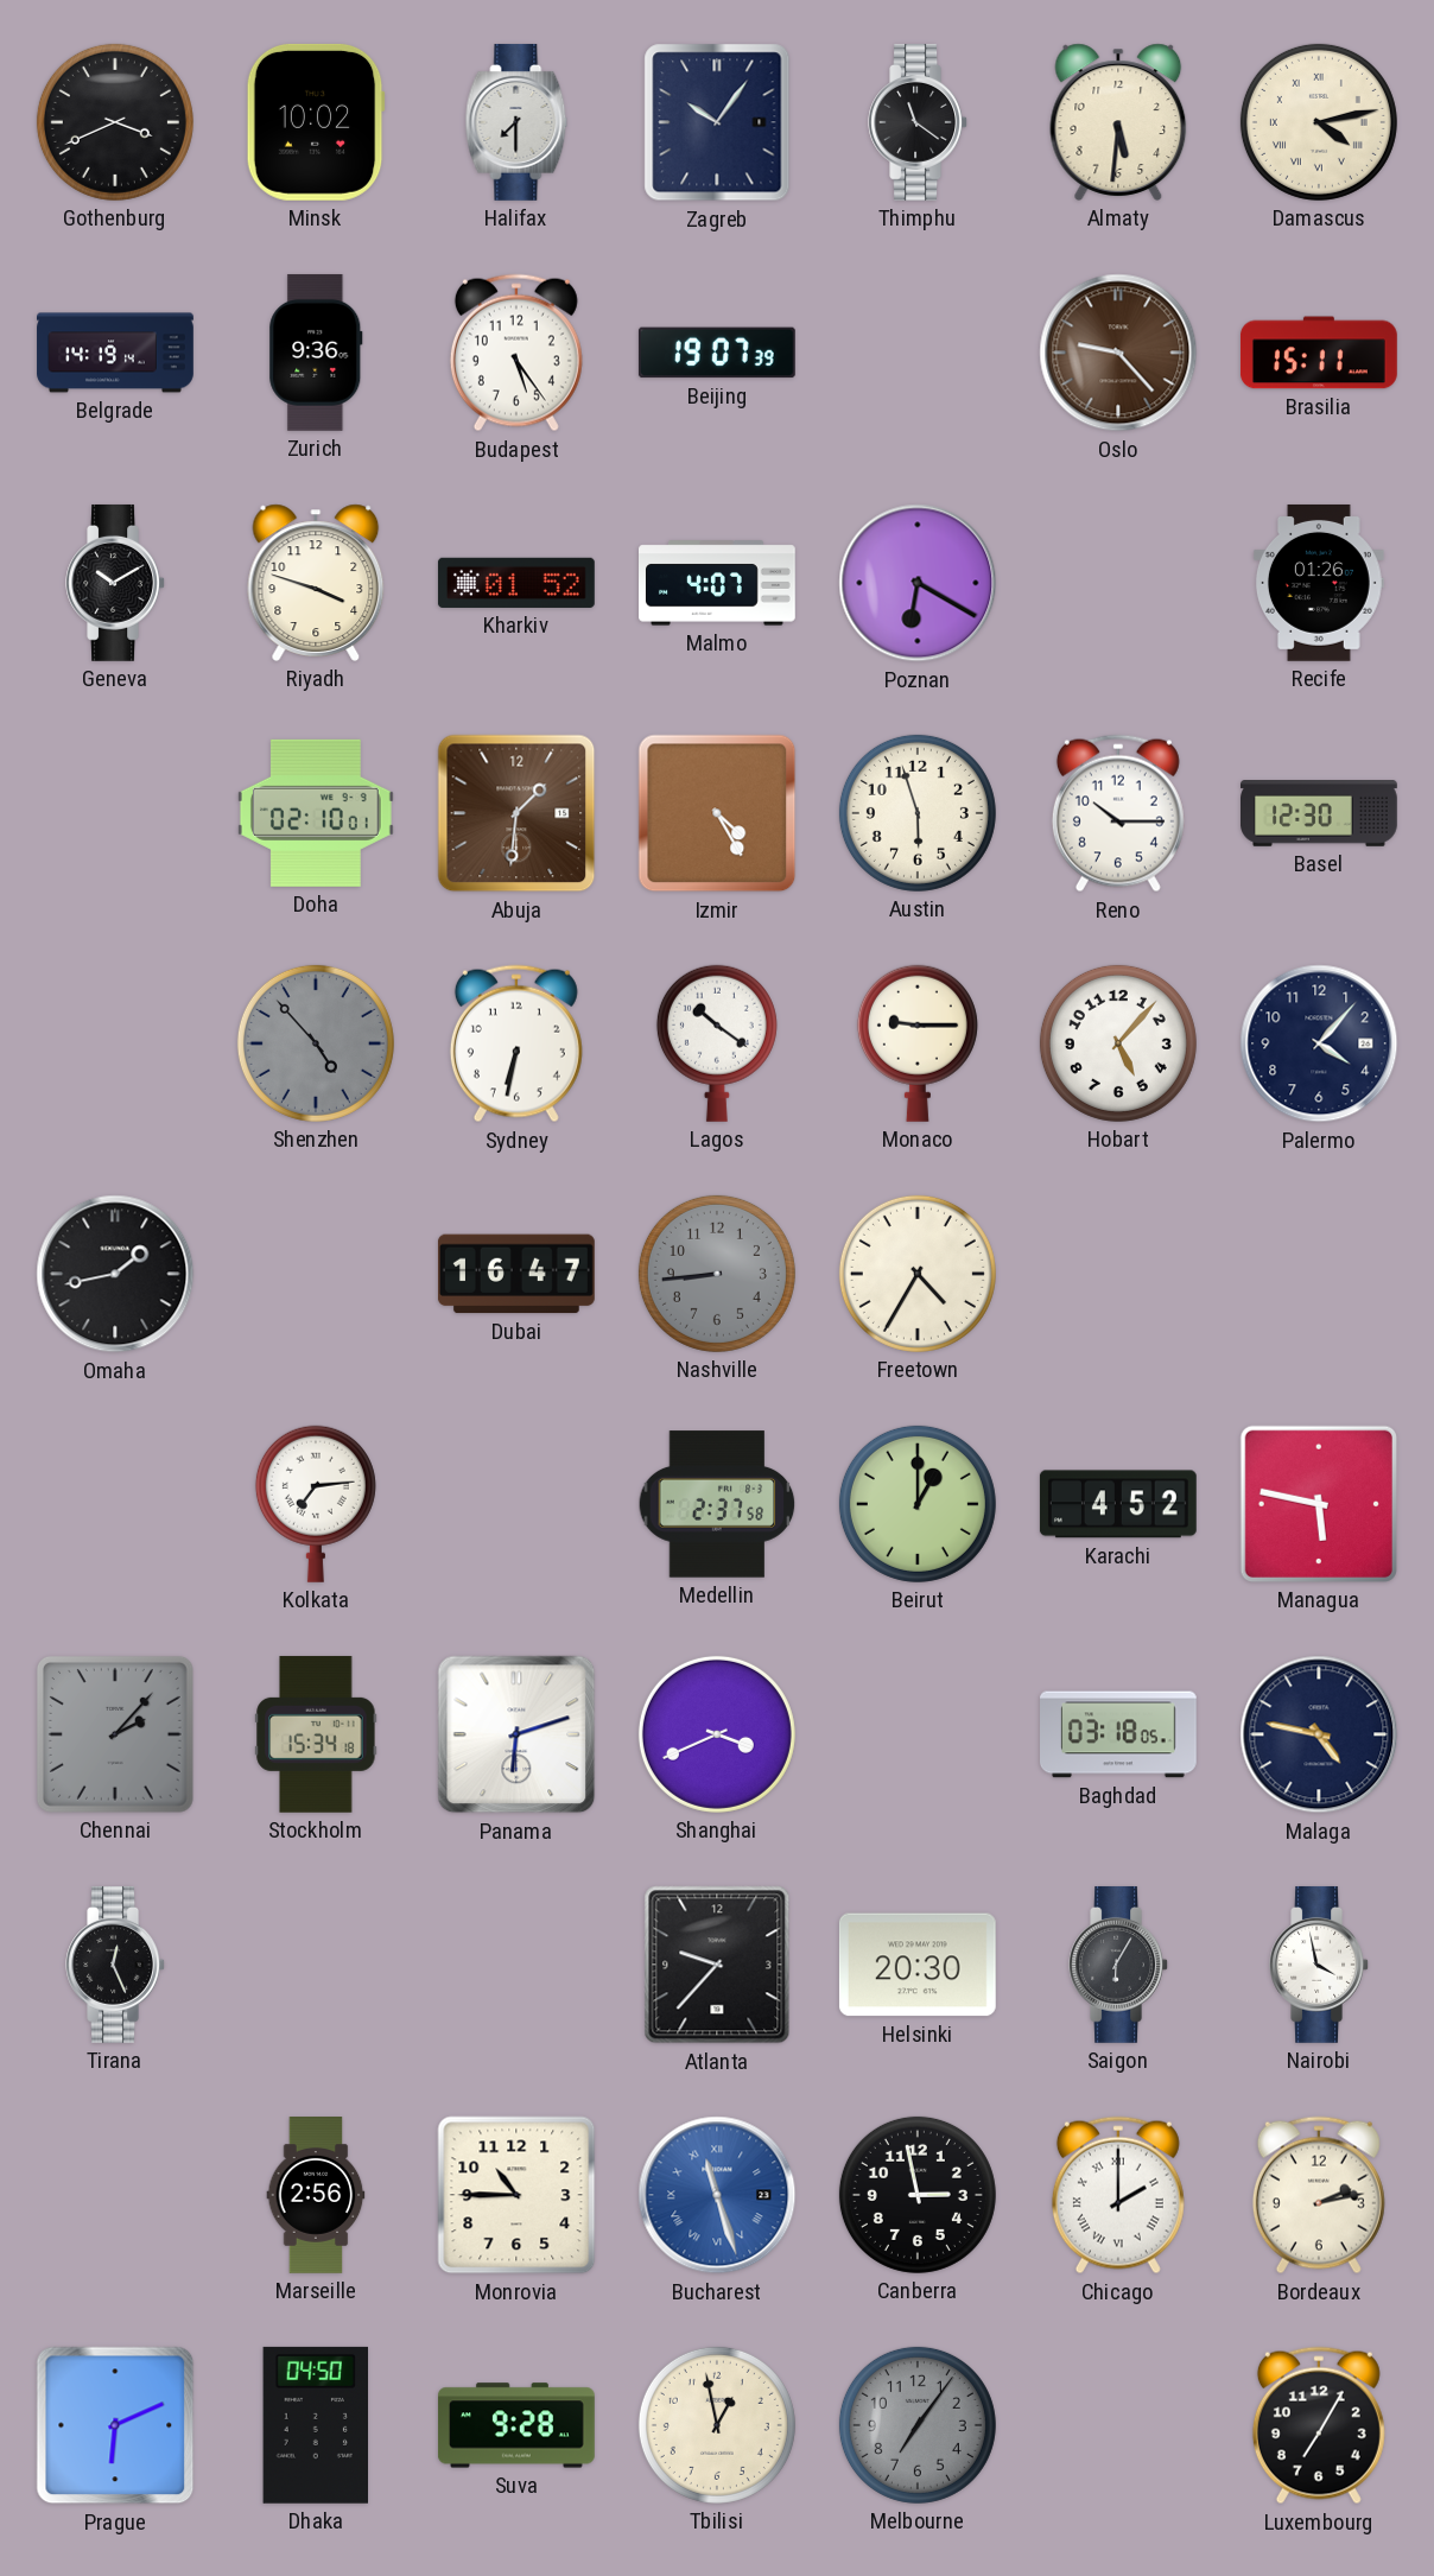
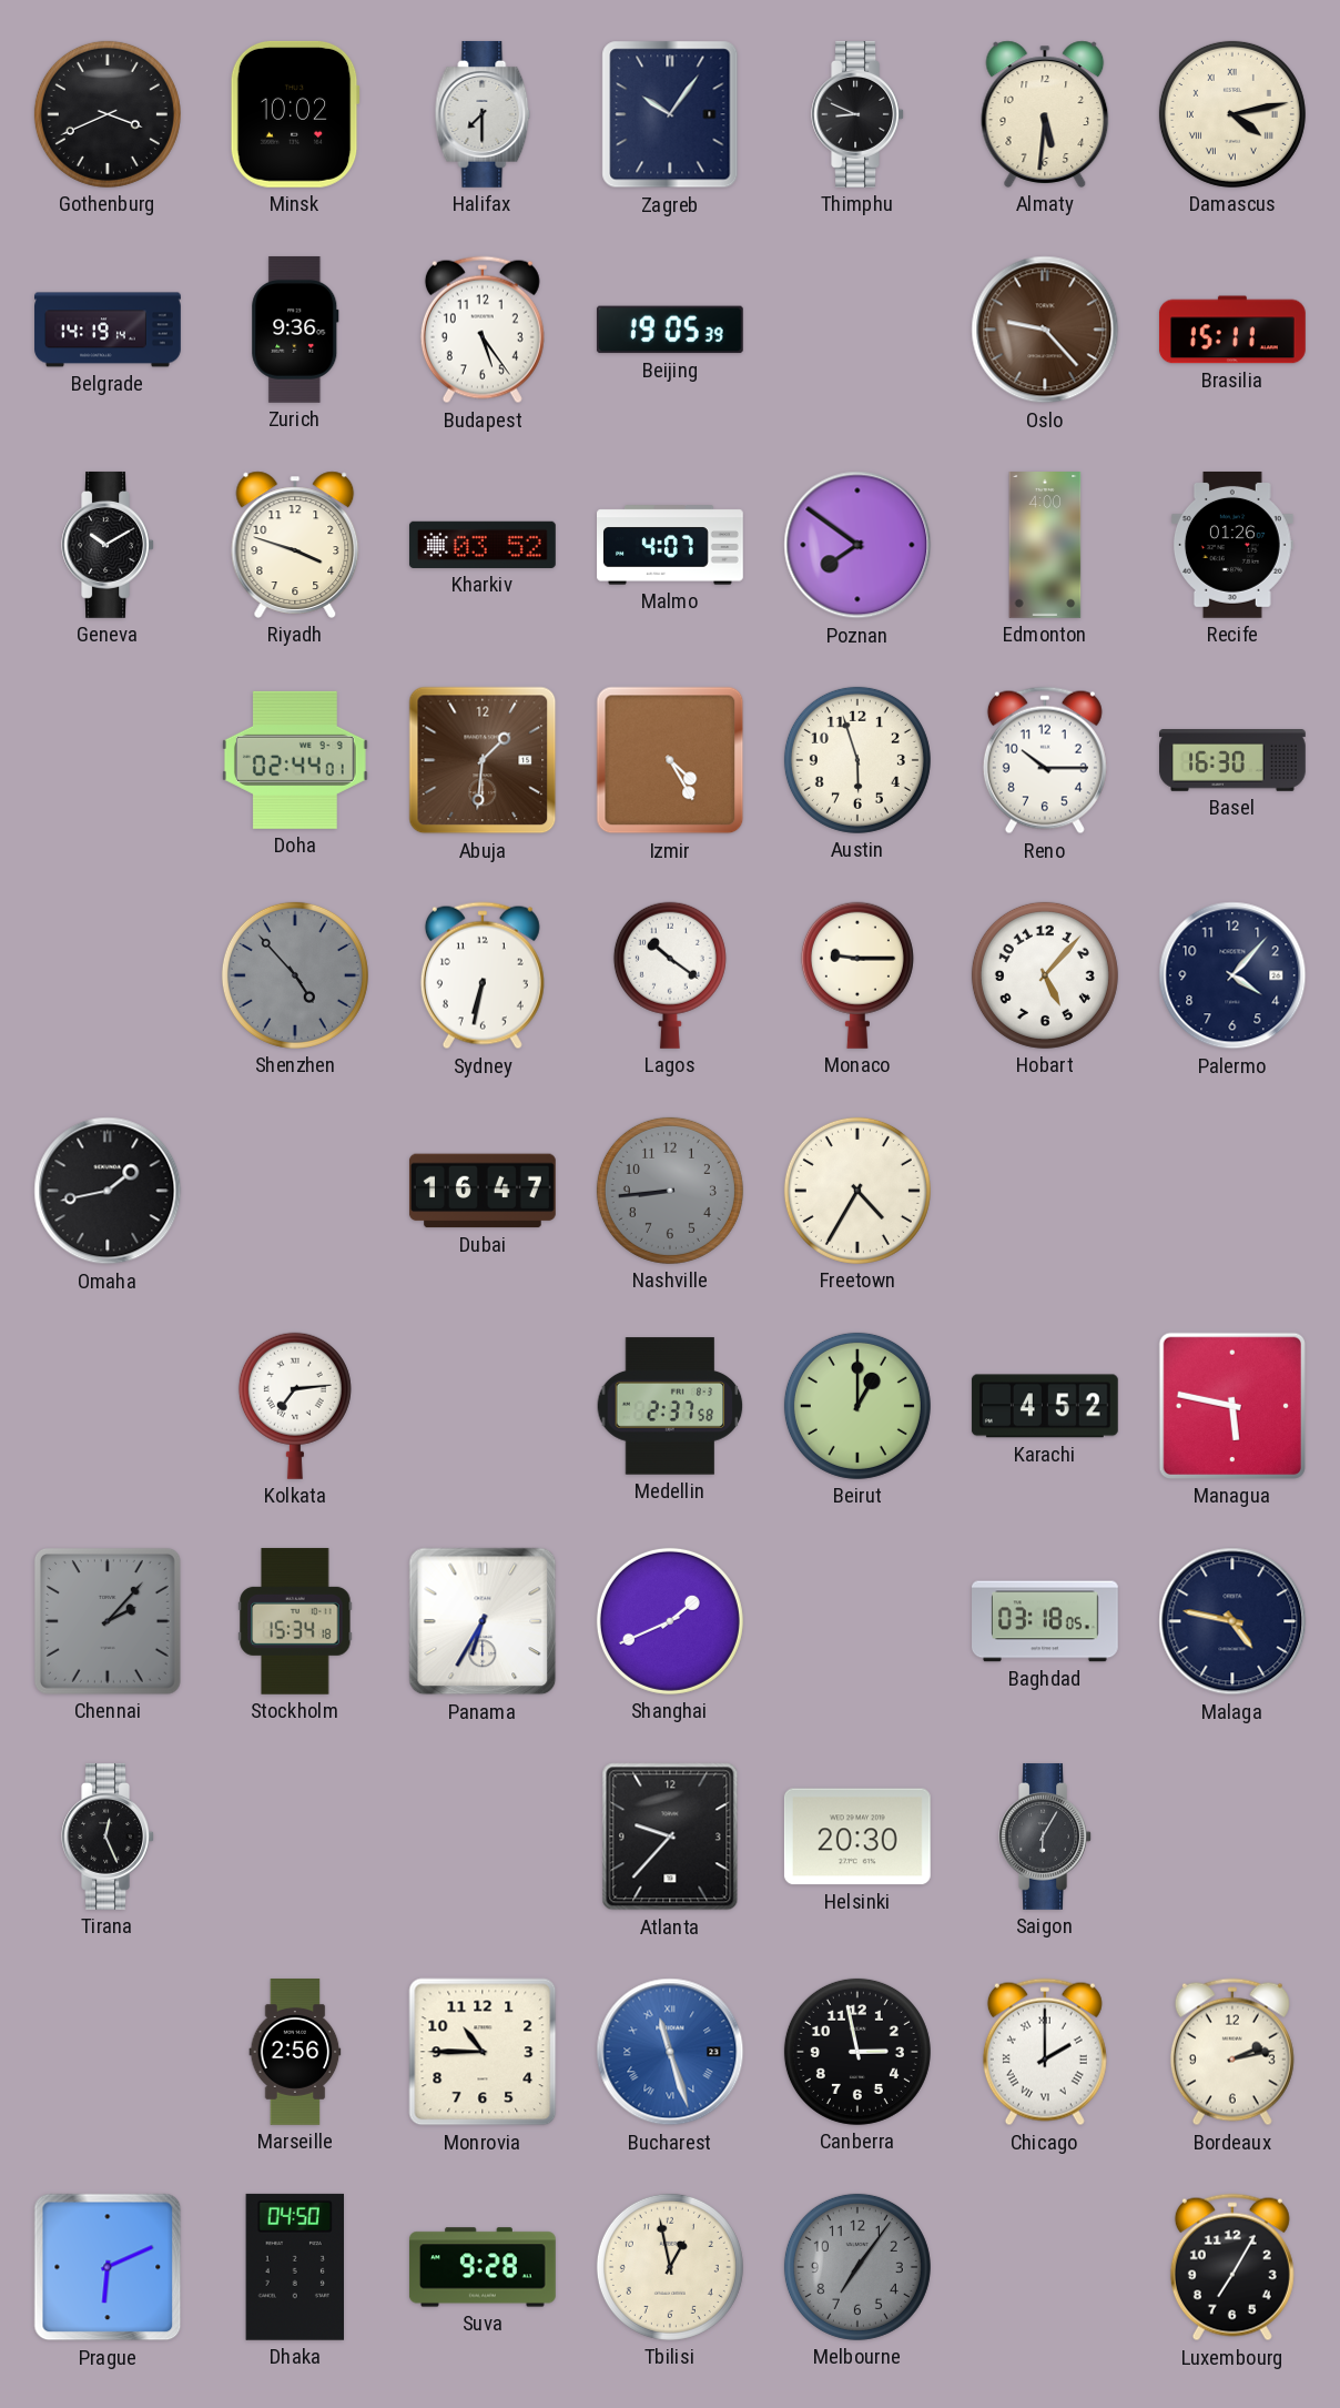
Thimphu: 11:21 -> 8:49 (857, 114)
Beijing: 19:07 -> 19:05 (670, 330)
Kharkiv: 01:52 -> 03:52 (483, 545)
Poznan: 6:20 -> 7:51 (857, 545)
Edmonton: none -> 4:00 (1045, 546)
Doha: 02:10 -> 02:44 (295, 760)
Basel: 12:30 -> 16:30 (1234, 761)
Panama: 6:12 -> 6:35 (483, 1621)
Shanghai: 3:41 -> 1:41 (670, 1621)
Nairobi: 3:58 -> none (1319, 1965)
